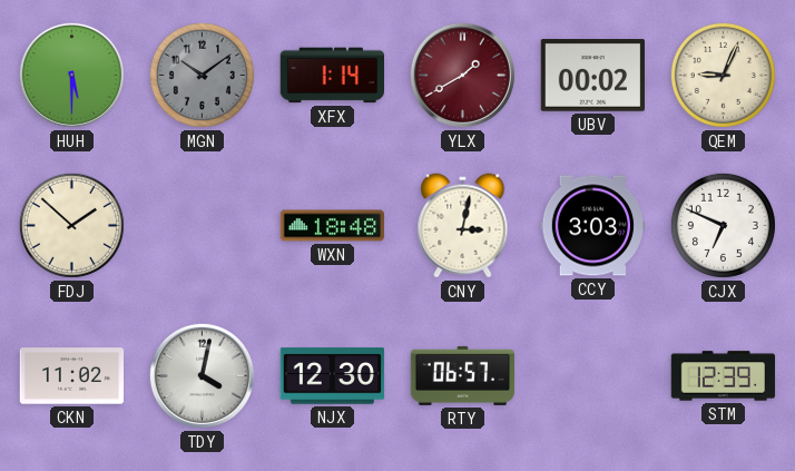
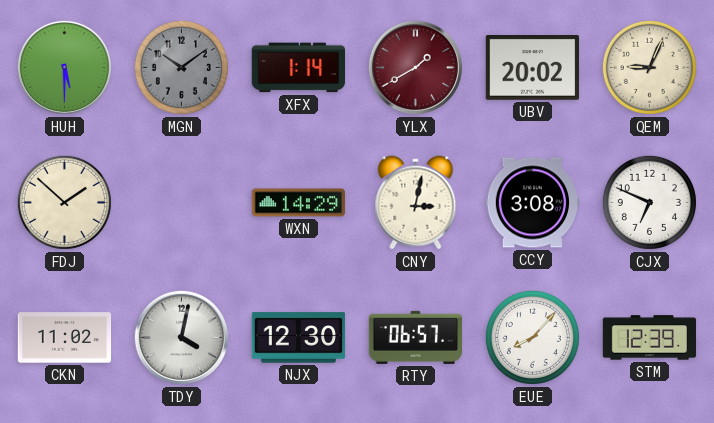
UBV: 00:02 -> 20:02 (532, 68)
WXN: 18:48 -> 14:29 (299, 203)
CCY: 3:03 -> 3:08 (533, 203)
EUE: none -> 8:07 (532, 337)
